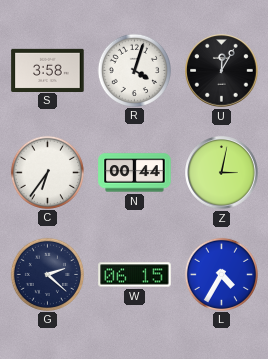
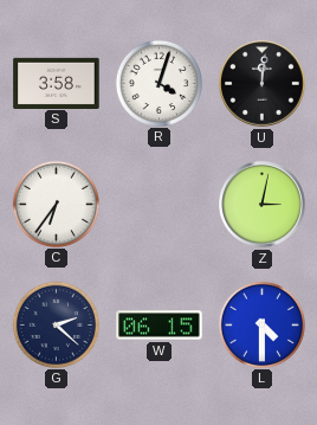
U: 12:05 -> 12:01 (263, 84)
N: 00:44 -> none (135, 173)
L: 4:35 -> 4:30 (261, 324)
